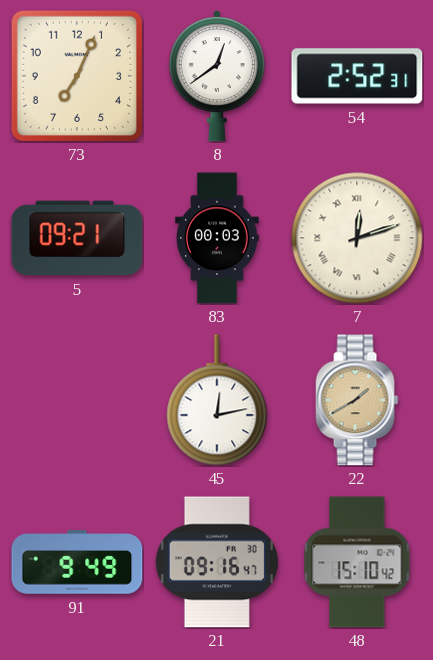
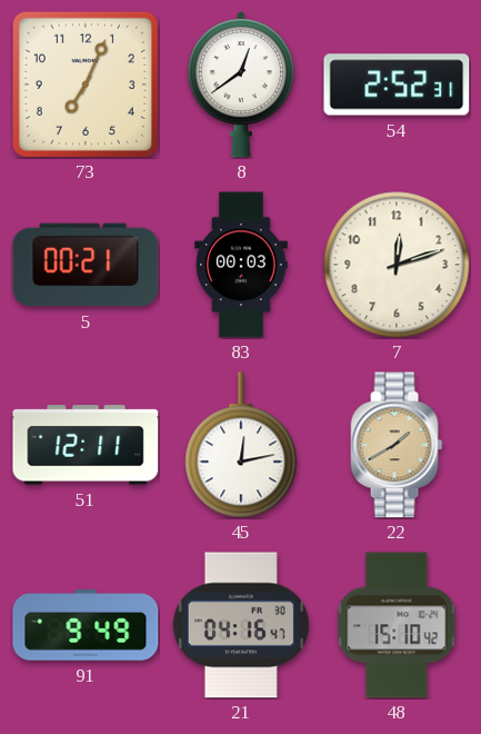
5: 09:21 -> 00:21 (86, 265)
7 numerals: Roman -> Arabic (397, 265)
51: none -> 12:11 (86, 445)
21: 09:16 -> 04:16 (241, 625)
